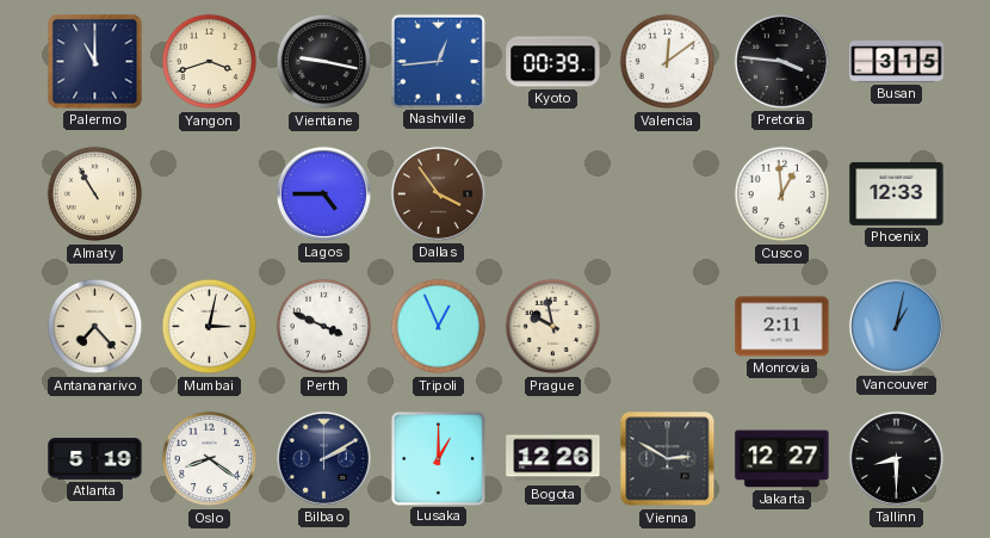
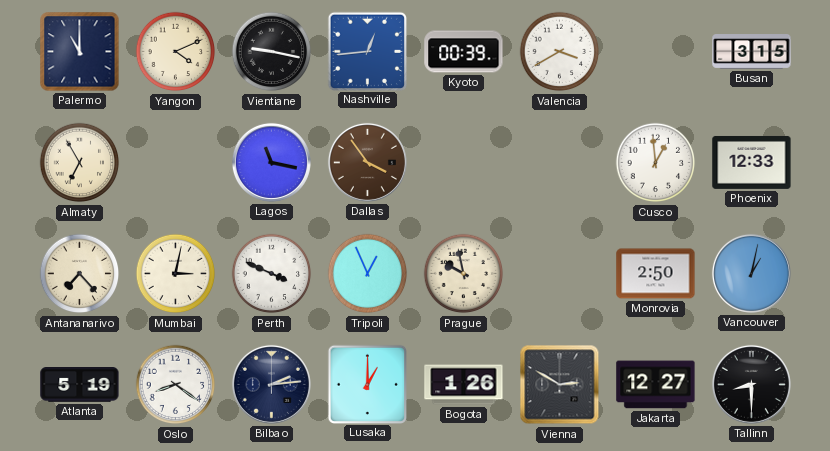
Yangon: 3:42 -> 4:11 (176, 52)
Valencia: 12:09 -> 3:40 (560, 52)
Pretoria: 3:46 -> none (781, 61)
Almaty: 10:55 -> 6:55 (80, 163)
Lagos: 4:45 -> 11:17 (271, 162)
Monrovia: 2:11 -> 2:50 (656, 274)
Bilbao: 2:10 -> 2:14 (271, 384)
Bogota: 12:26 -> 1:26 (464, 385)
